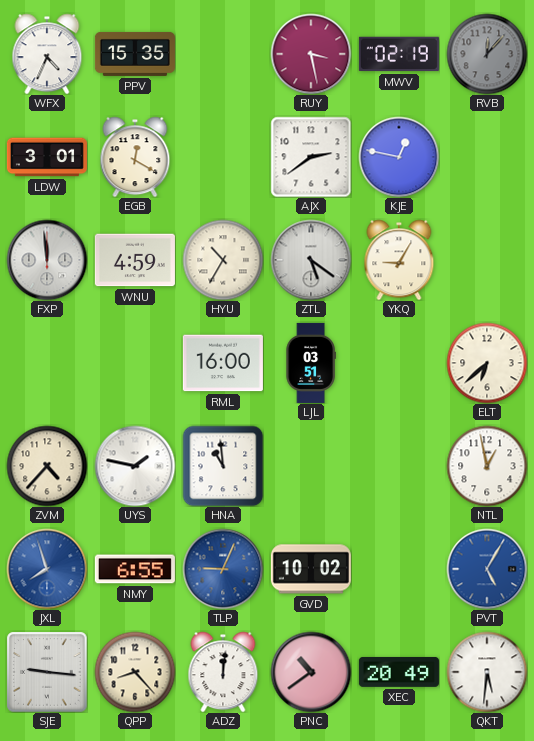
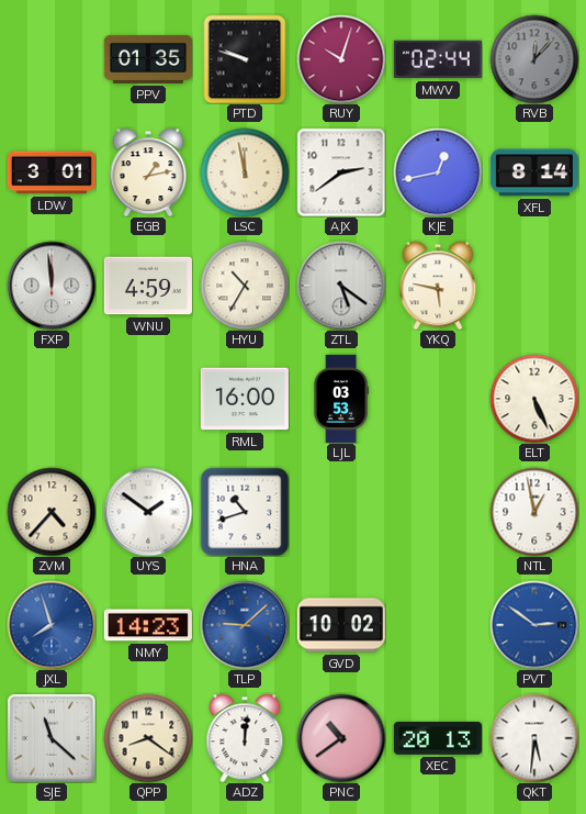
WFX: 4:34 -> none (47, 54)
PPV: 15:35 -> 01:35 (148, 59)
PTD: none -> 9:48 (245, 59)
RUY: 3:28 -> 10:03 (341, 59)
MWV: 02:19 -> 02:44 (438, 59)
EGB: 12:20 -> 1:13 (148, 172)
LSC: none -> 11:58 (245, 172)
KJE: 12:47 -> 12:43 (438, 172)
XFL: none -> 8:14 (534, 172)
YKQ: 9:05 -> 5:47 (438, 286)
LJL: 03:51 -> 03:53 (341, 399)
ELT: 6:38 -> 5:26 (534, 399)
UYS: 1:47 -> 1:51 (148, 512)
HNA: 10:59 -> 10:42 (245, 512)
NMY: 6:55 -> 14:23 (148, 625)
TLP: 9:04 -> 9:08 (245, 625)
PVT: 5:05 -> 2:51 (534, 625)
SJE: 9:16 -> 11:22 (52, 738)
QPP: 8:23 -> 8:21 (148, 738)
XEC: 20:49 -> 20:13 (438, 738)
